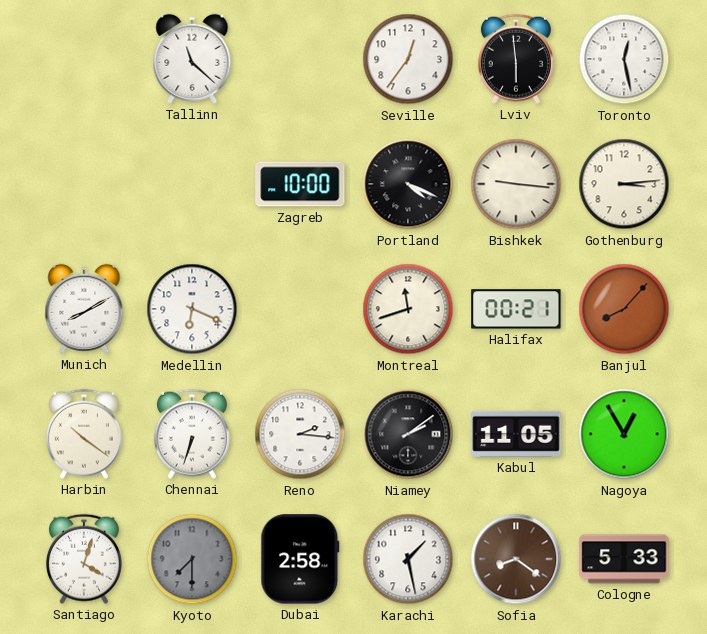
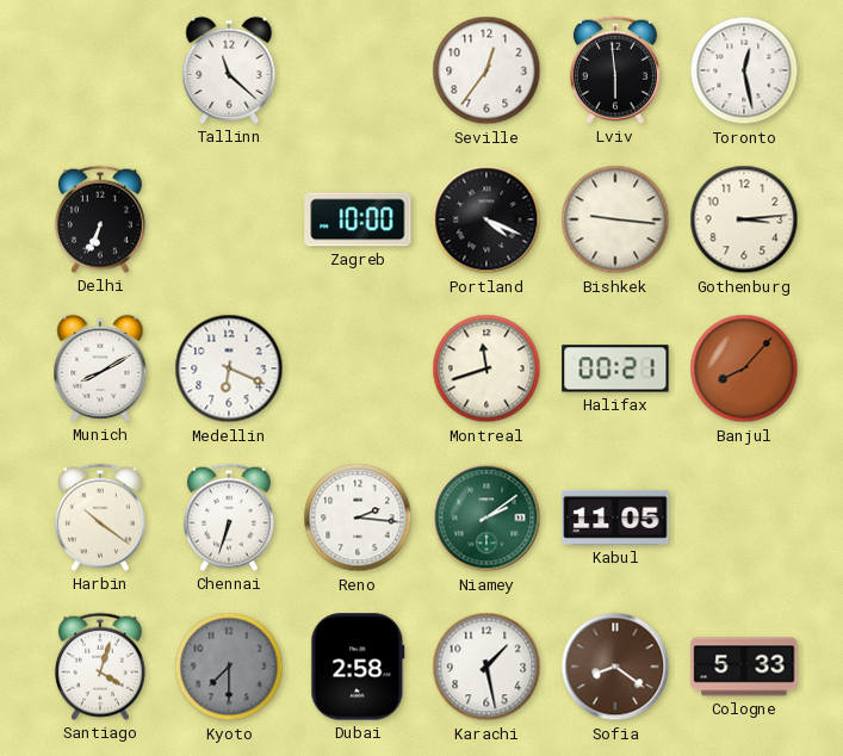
Delhi: none -> 6:34 (100, 219)
Niamey dial: black -> green (486, 518)
Nagoya: 12:55 -> none (624, 434)
